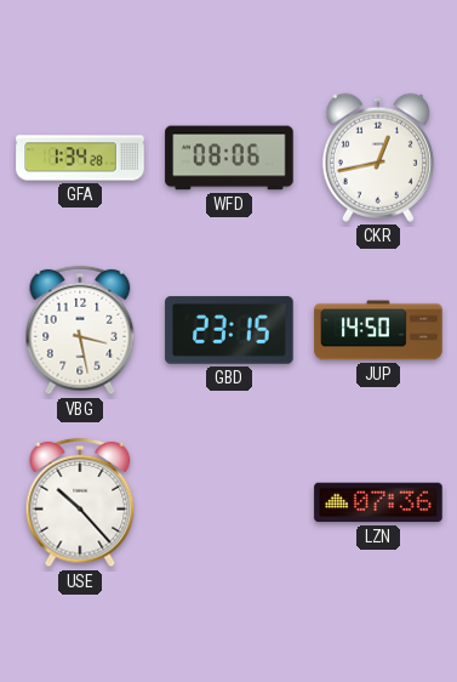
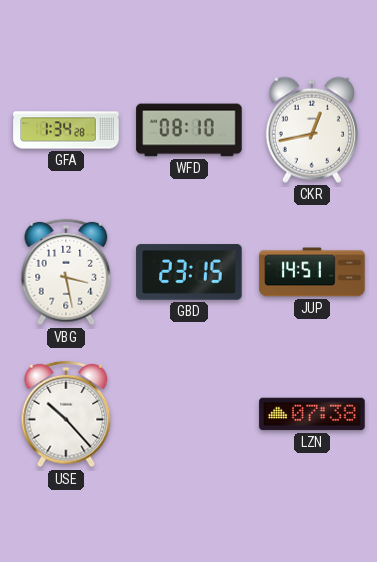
WFD: 08:06 -> 08:10 (189, 130)
JUP: 14:50 -> 14:51 (312, 272)
LZN: 07:36 -> 07:38 (312, 414)
